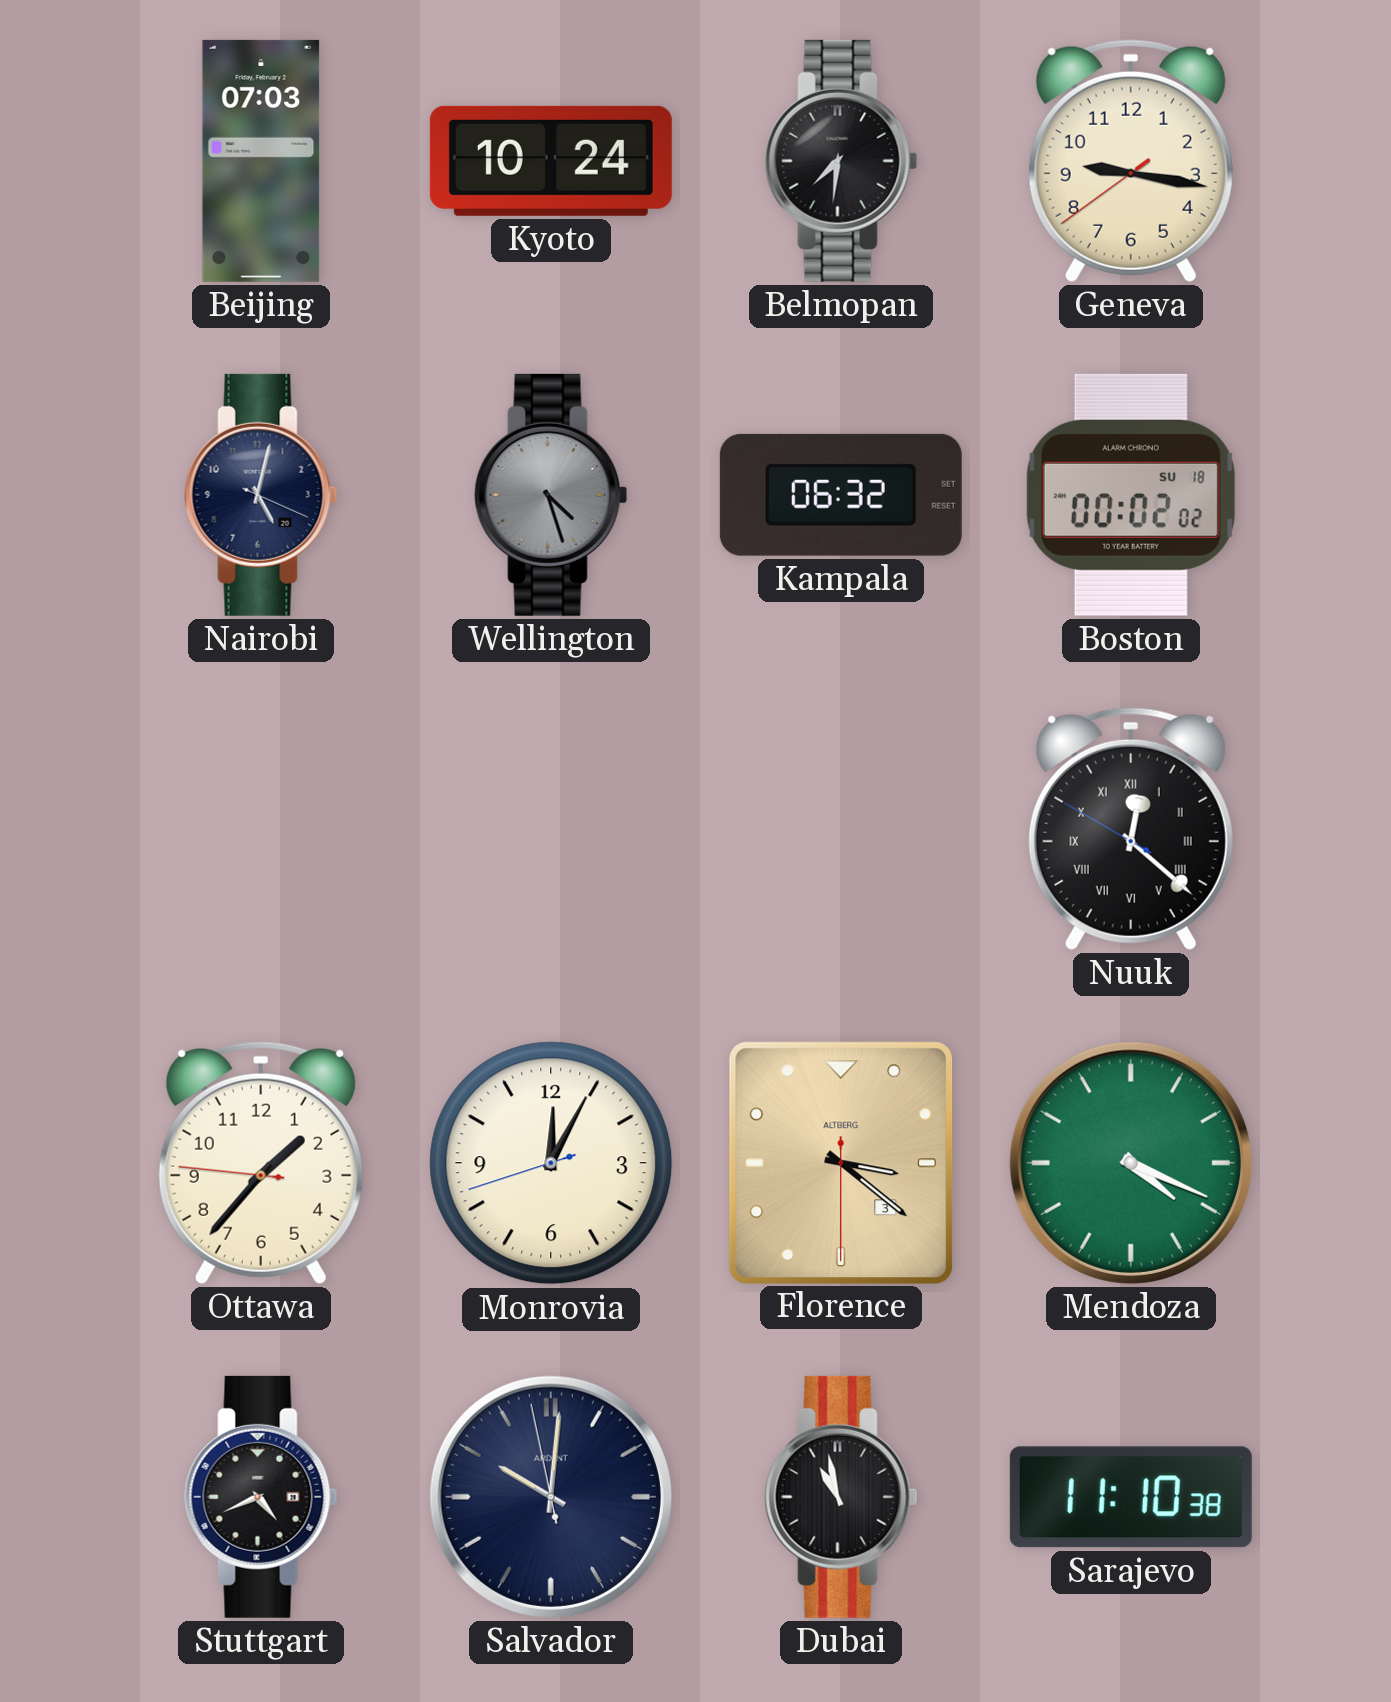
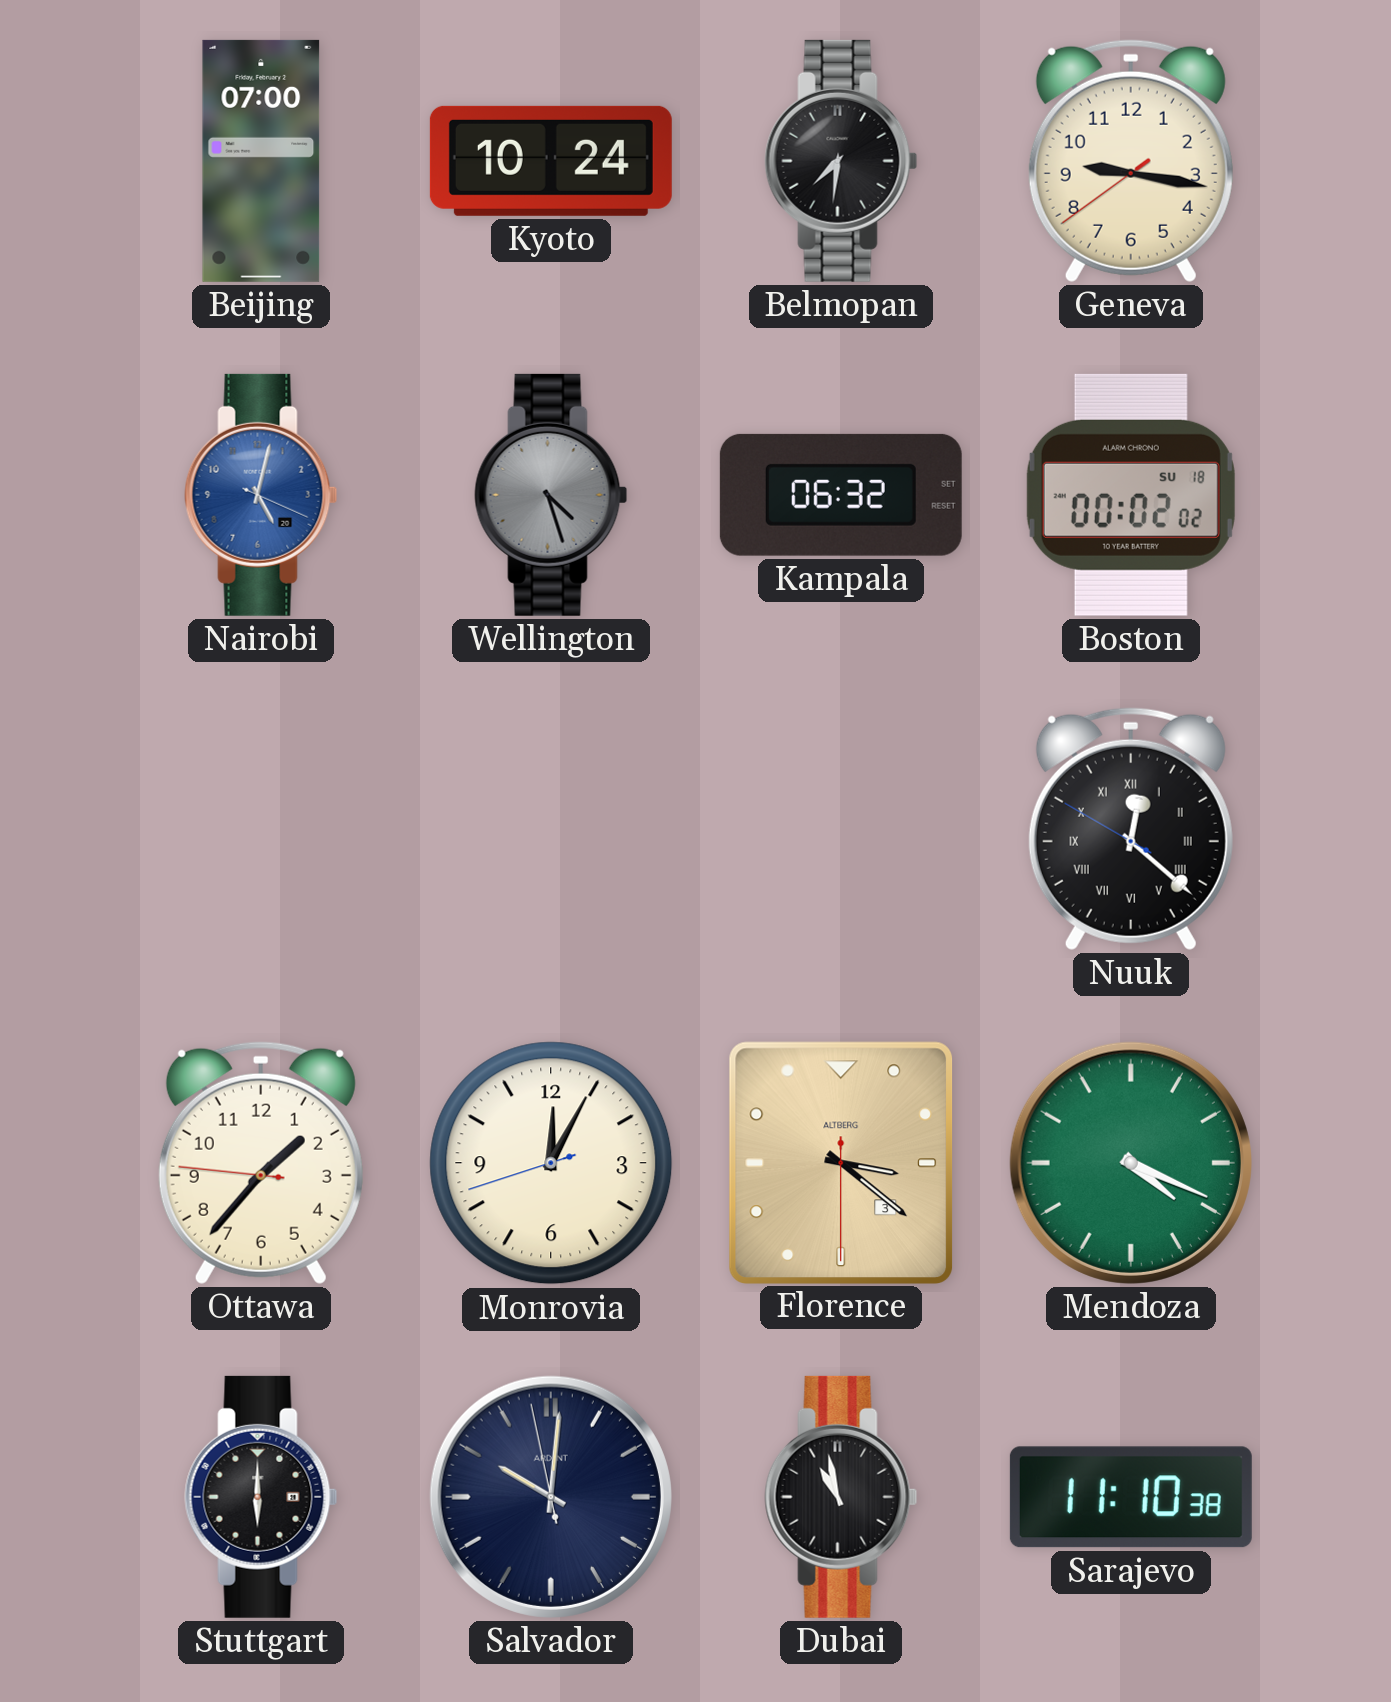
Beijing: 07:03 -> 07:00 (261, 161)
Nairobi dial: navy -> blue (261, 495)
Stuttgart: 4:41 -> 6:00 (261, 1497)
